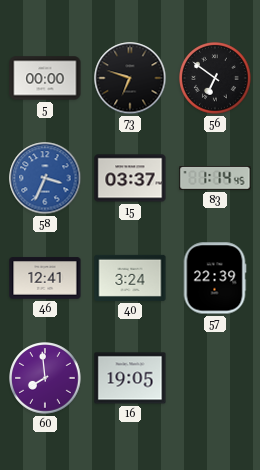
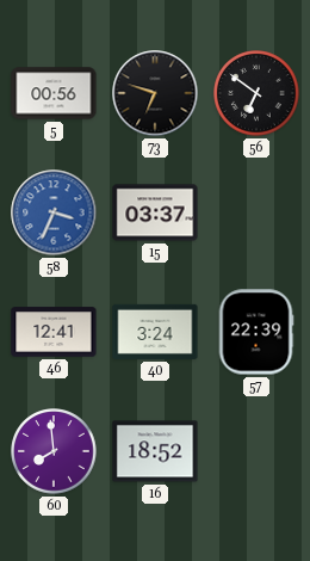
5: 00:00 -> 00:56 (54, 93)
83: 1:14 -> none (215, 178)
16: 19:05 -> 18:52 (155, 451)
